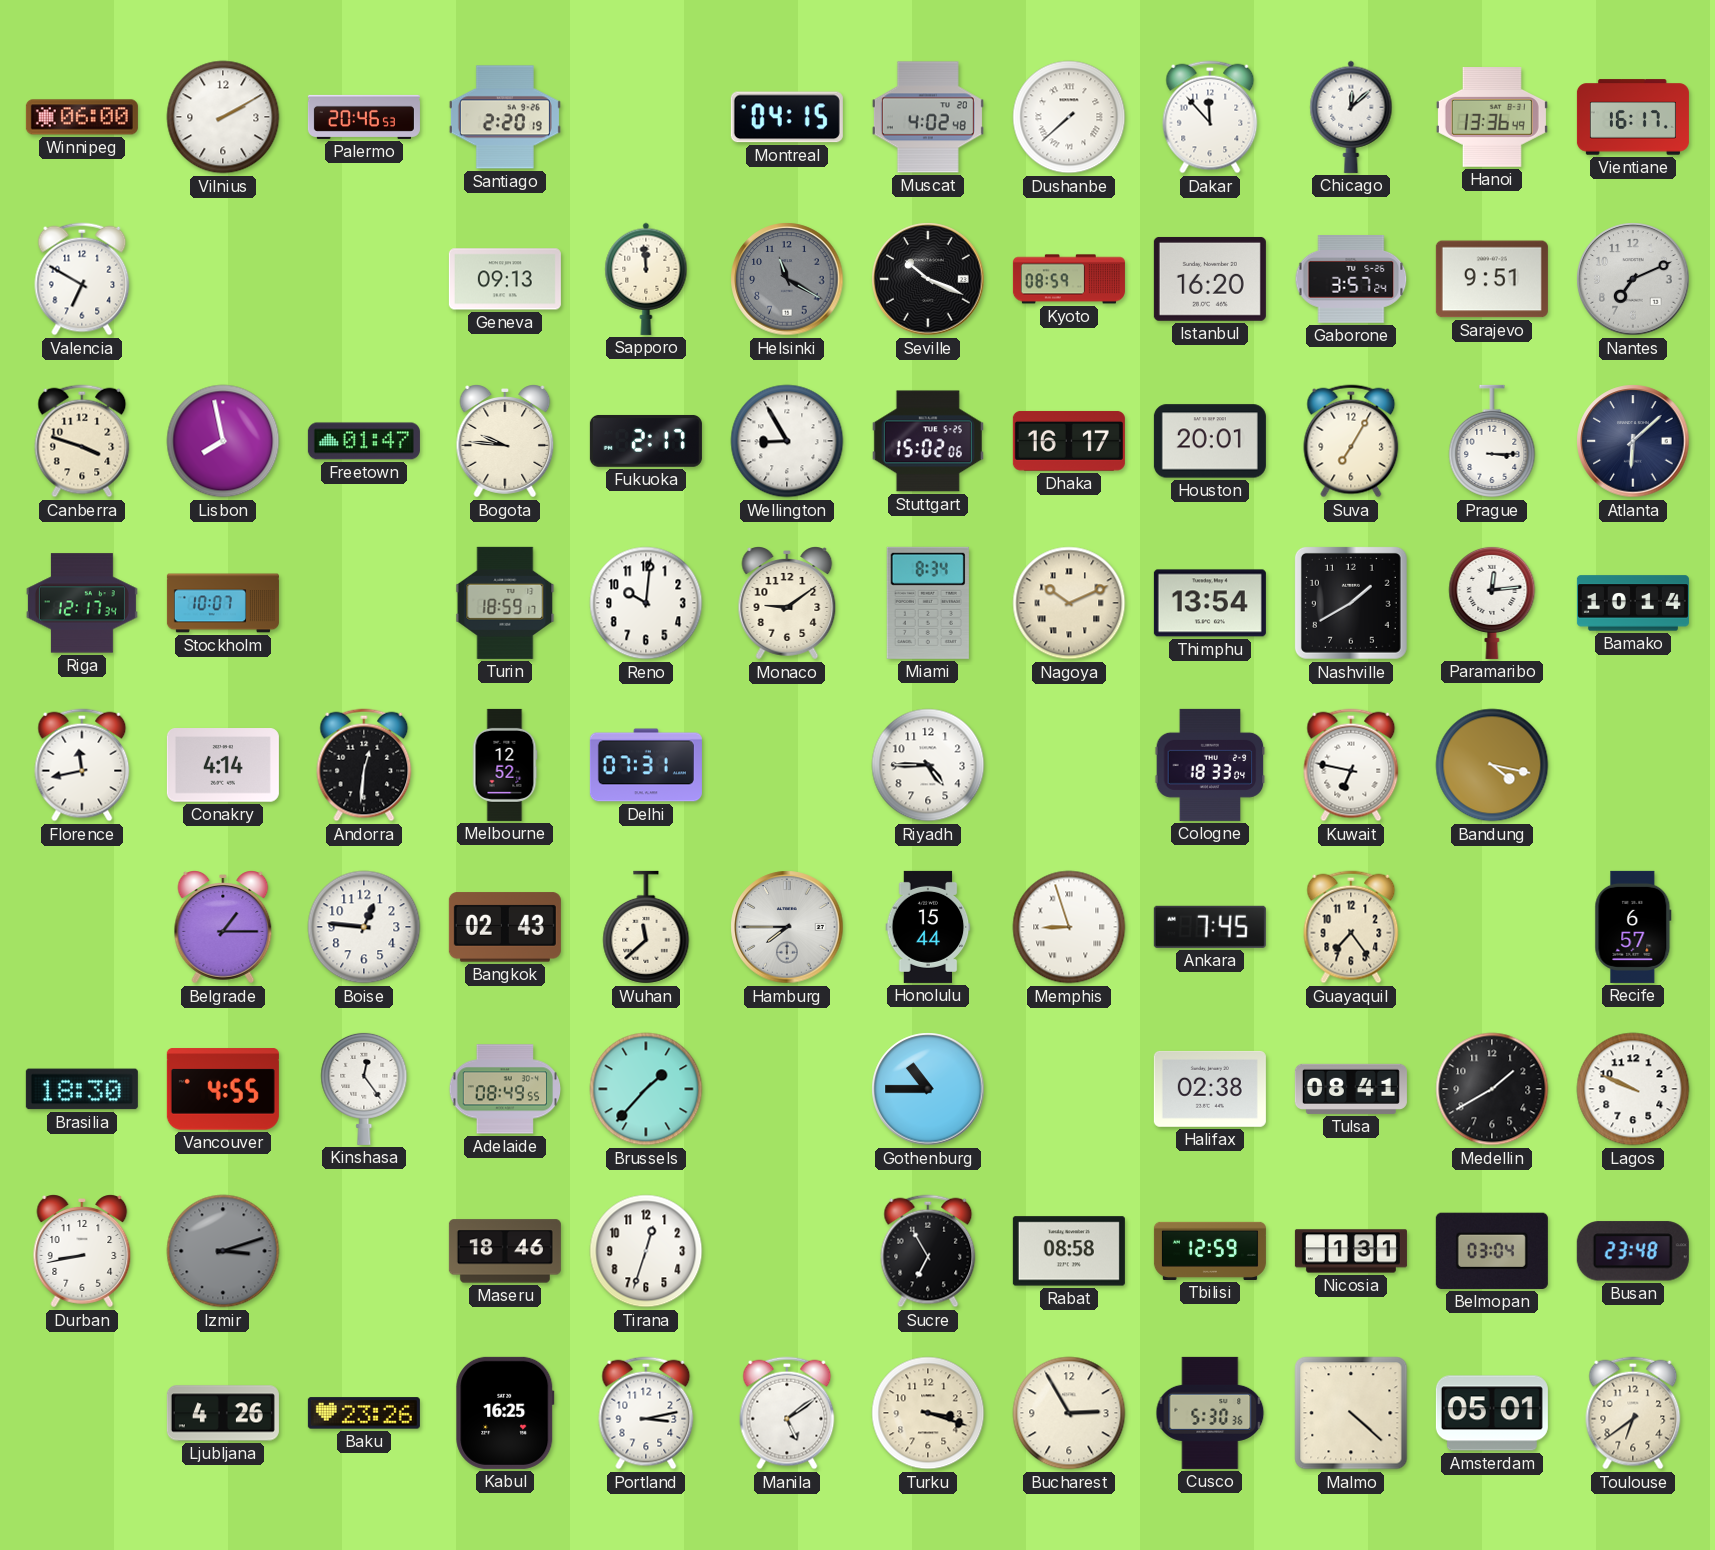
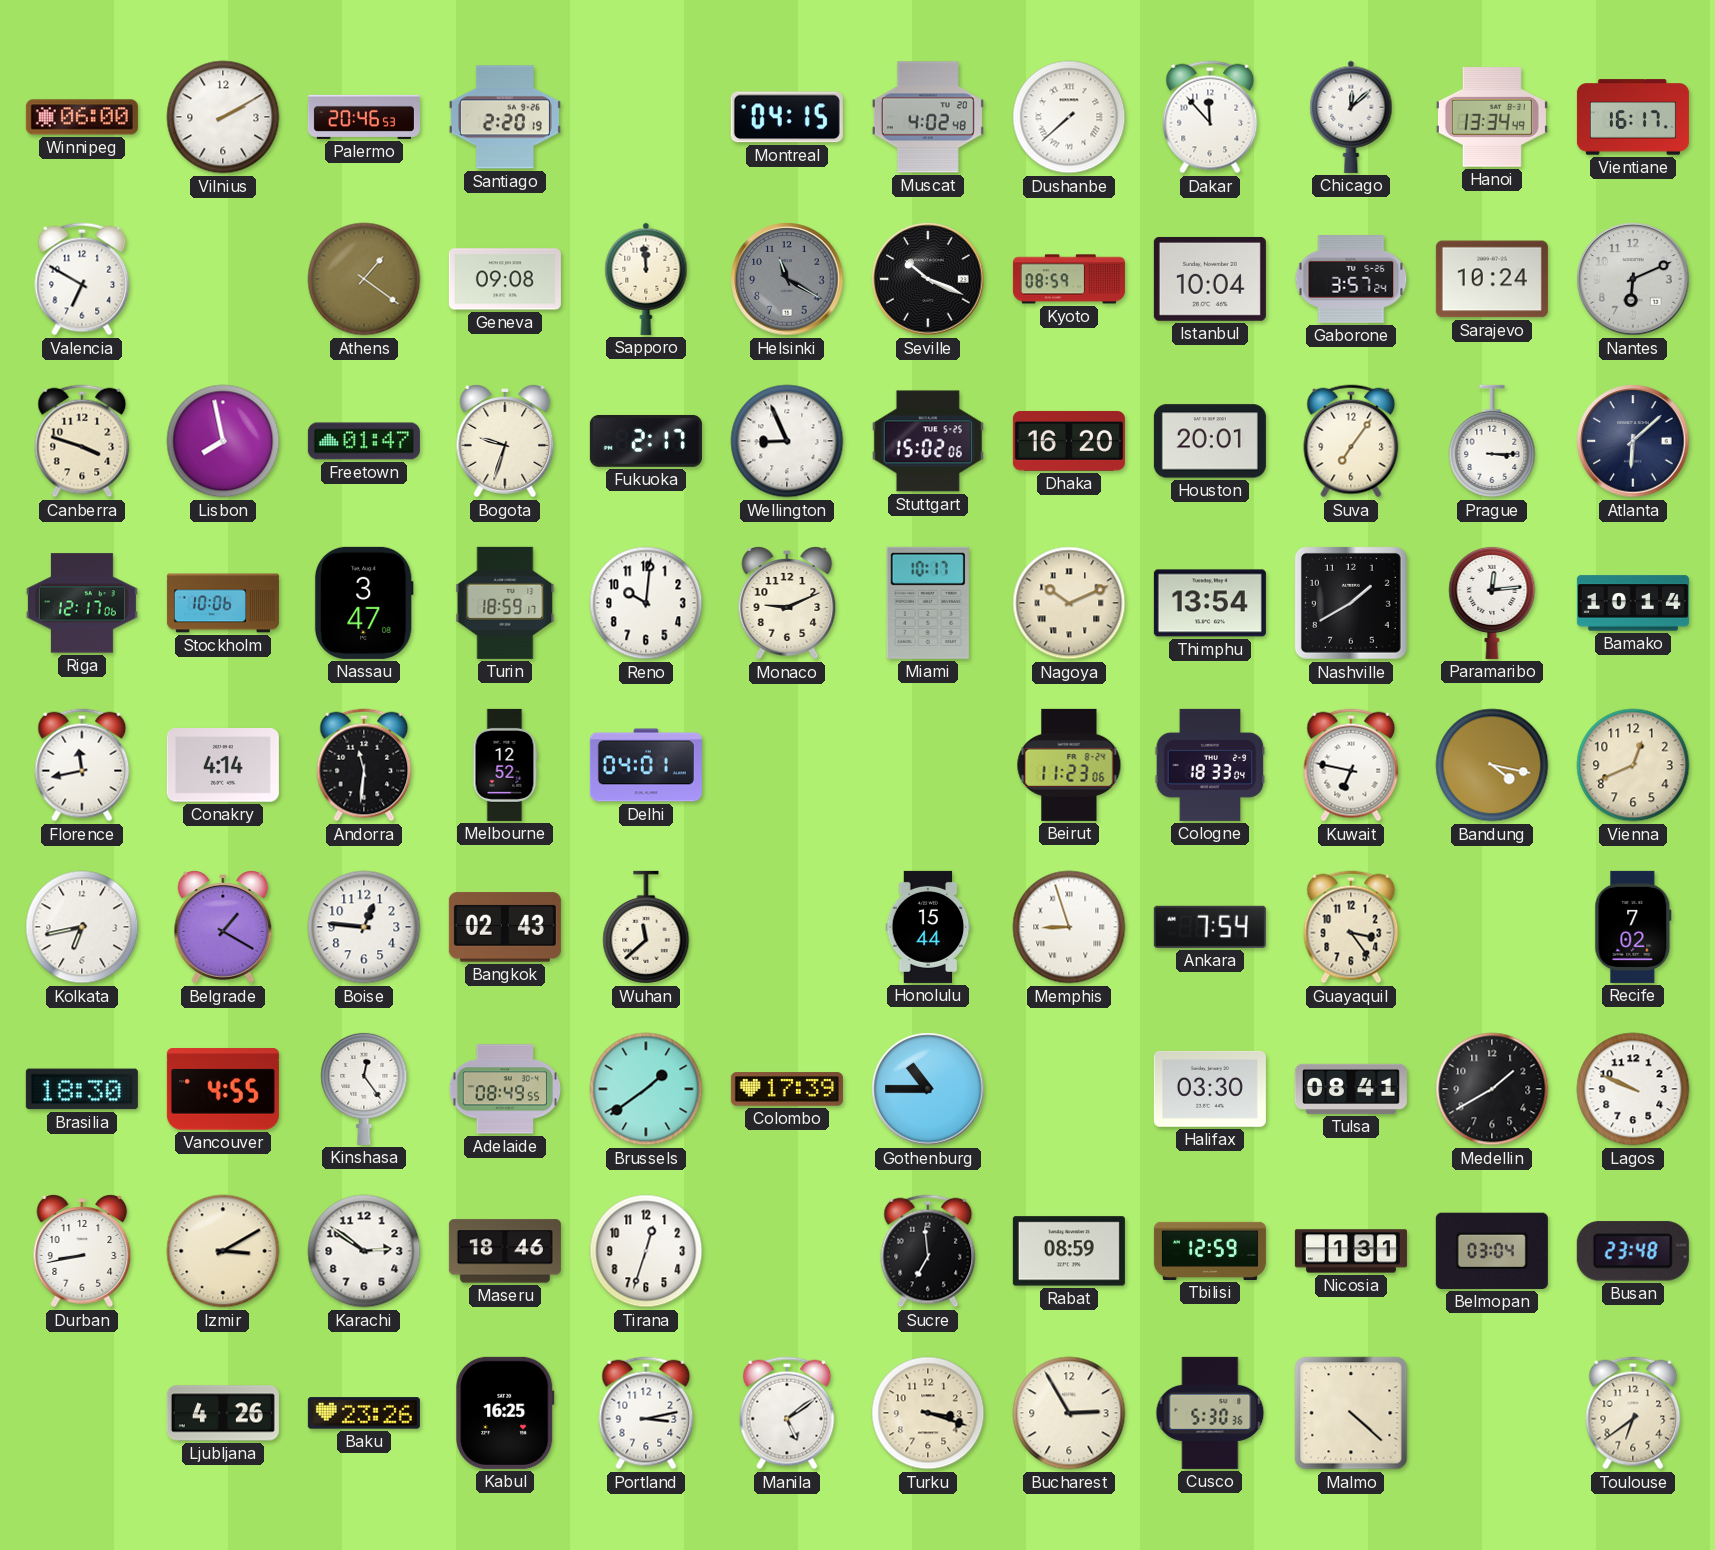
Hanoi: 13:36 -> 13:34 (1492, 118)
Athens: none -> 1:21 (364, 279)
Geneva: 09:13 -> 09:08 (505, 279)
Istanbul: 16:20 -> 10:04 (1210, 279)
Sarajevo: 9:51 -> 10:24 (1492, 279)
Nantes: 7:11 -> 6:11 (1633, 279)
Bogota: 9:46 -> 9:33 (505, 441)
Wellington: 8:55 -> 8:56 (787, 441)
Dhaka: 16:17 -> 16:20 (1069, 441)
Suva: 7:05 -> 7:06 (1351, 441)
Riga: 12:17:34 -> 12:17:06 (82, 603)
Stockholm: 10:07 -> 10:06 (223, 603)
Nassau: none -> 3:47 (364, 603)
Monaco: 9:09 -> 9:11 (787, 603)
Miami: 8:34 -> 10:17 (928, 603)
Andorra: 12:31 -> 11:31 (364, 765)
Delhi: 07:31 -> 04:01 (646, 765)
Riyadh: 4:45 -> none (928, 765)
Beirut: none -> 11:23 (1069, 765)
Vienna: none -> 12:41 (1633, 765)
Kolkata: none -> 6:43 (82, 927)
Belgrade: 1:15 -> 1:20 (223, 927)
Hamburg: 7:45 -> none (787, 927)
Ankara: 7:45 -> 7:54 (1210, 927)
Guayaquil: 7:24 -> 3:24 (1351, 927)
Recife: 6:57 -> 7:02 (1633, 927)
Brussels: 1:37 -> 1:39 (646, 1089)
Colombo: none -> 17:39 (787, 1089)
Halifax: 02:38 -> 03:30 (1210, 1089)
Izmir: 3:12 -> 3:10 (223, 1251)
Izmir dial: grey -> cream (223, 1251)
Karachi: none -> 2:51 (364, 1251)
Sucre: 6:55 -> 6:59 (928, 1251)
Rabat: 08:58 -> 08:59 (1069, 1251)
Amsterdam: 05:01 -> none (1492, 1413)
